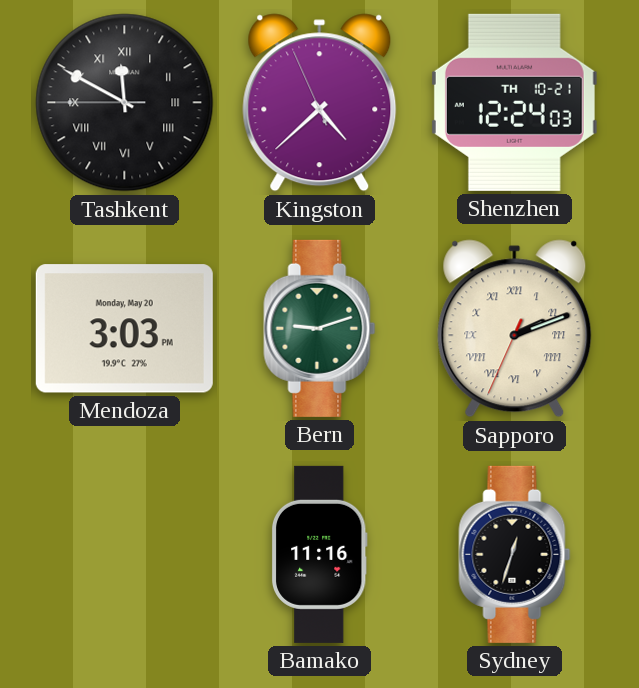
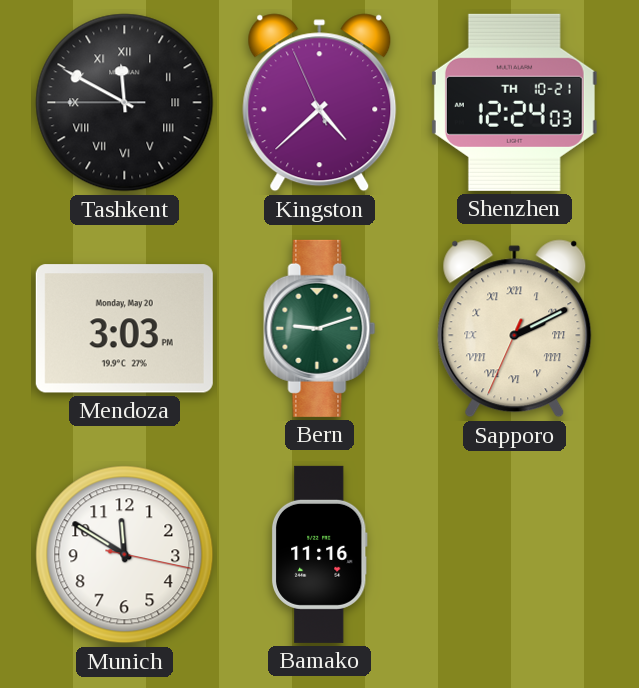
Sapporo: 2:11 -> 2:10 (515, 329)
Munich: none -> 11:50 (125, 555)
Sydney: 12:33 -> none (515, 554)
